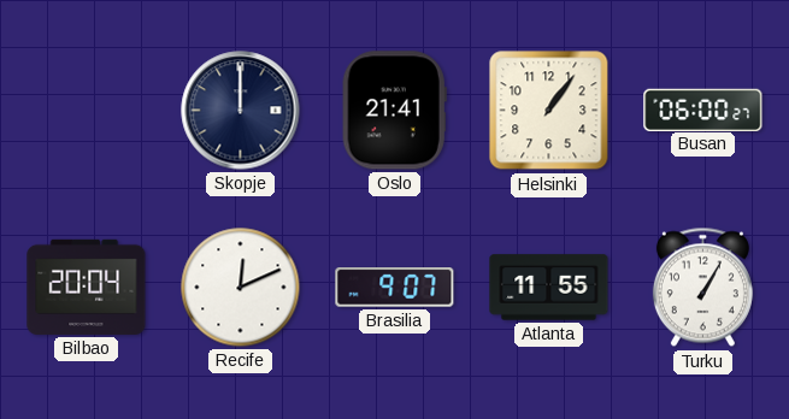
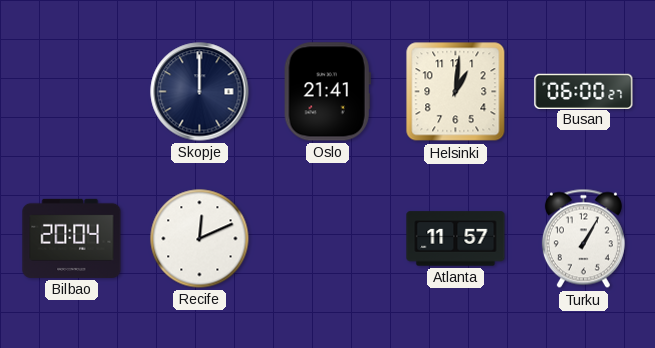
Helsinki: 1:06 -> 1:01 (456, 92)
Brasilia: 9:07 -> none (395, 288)
Atlanta: 11:55 -> 11:57 (456, 239)
